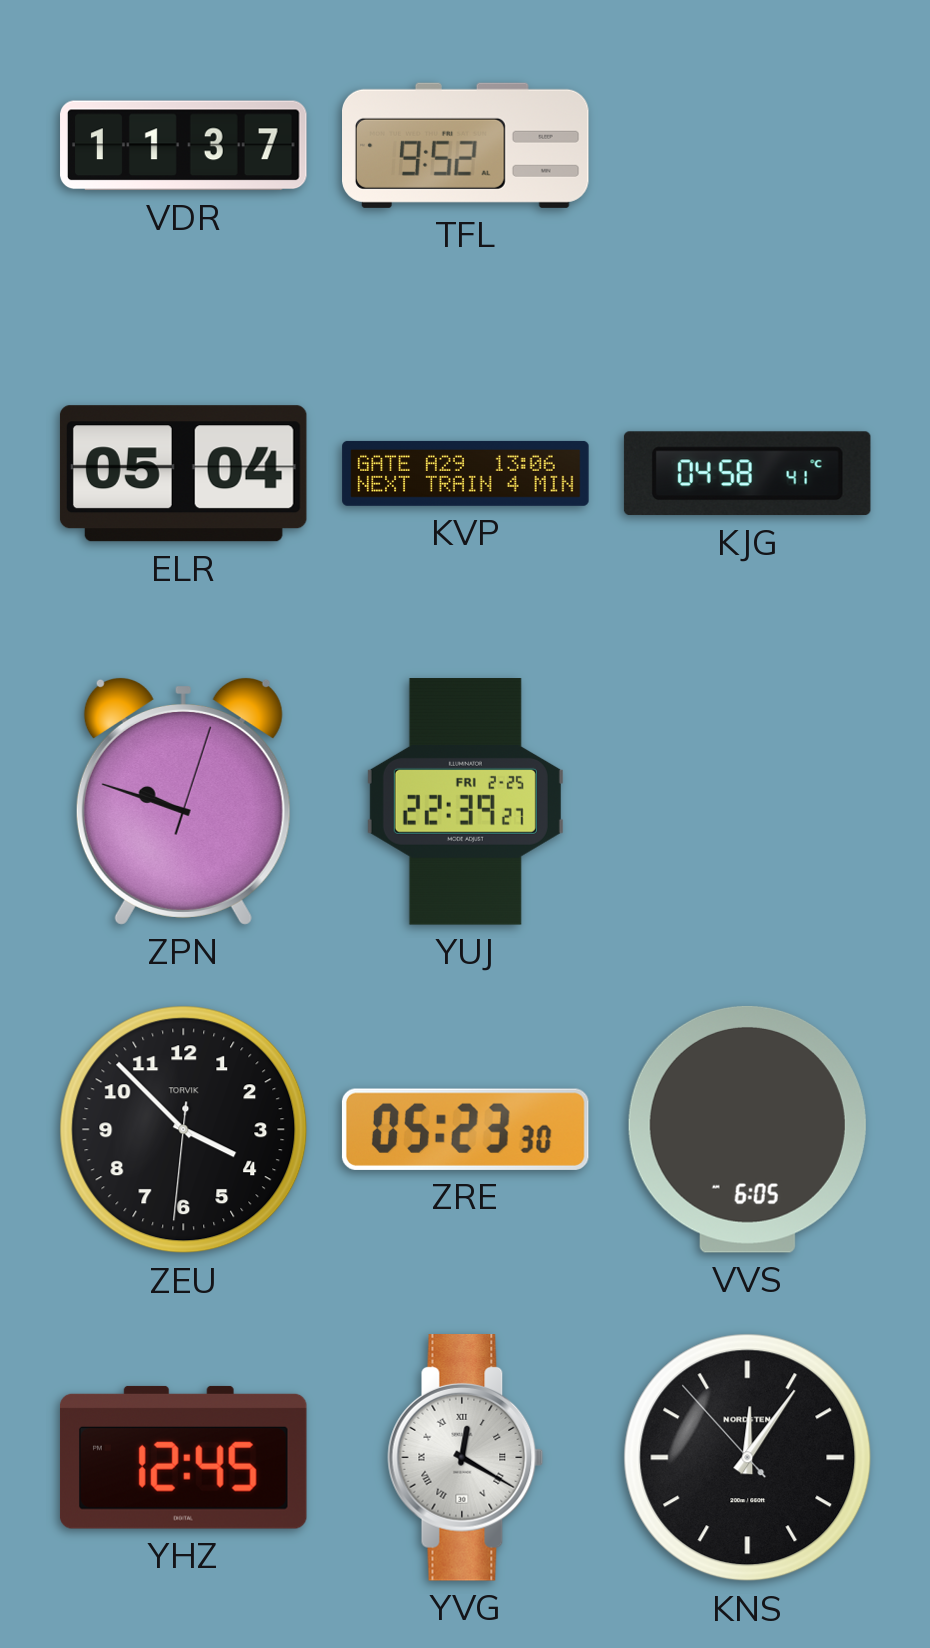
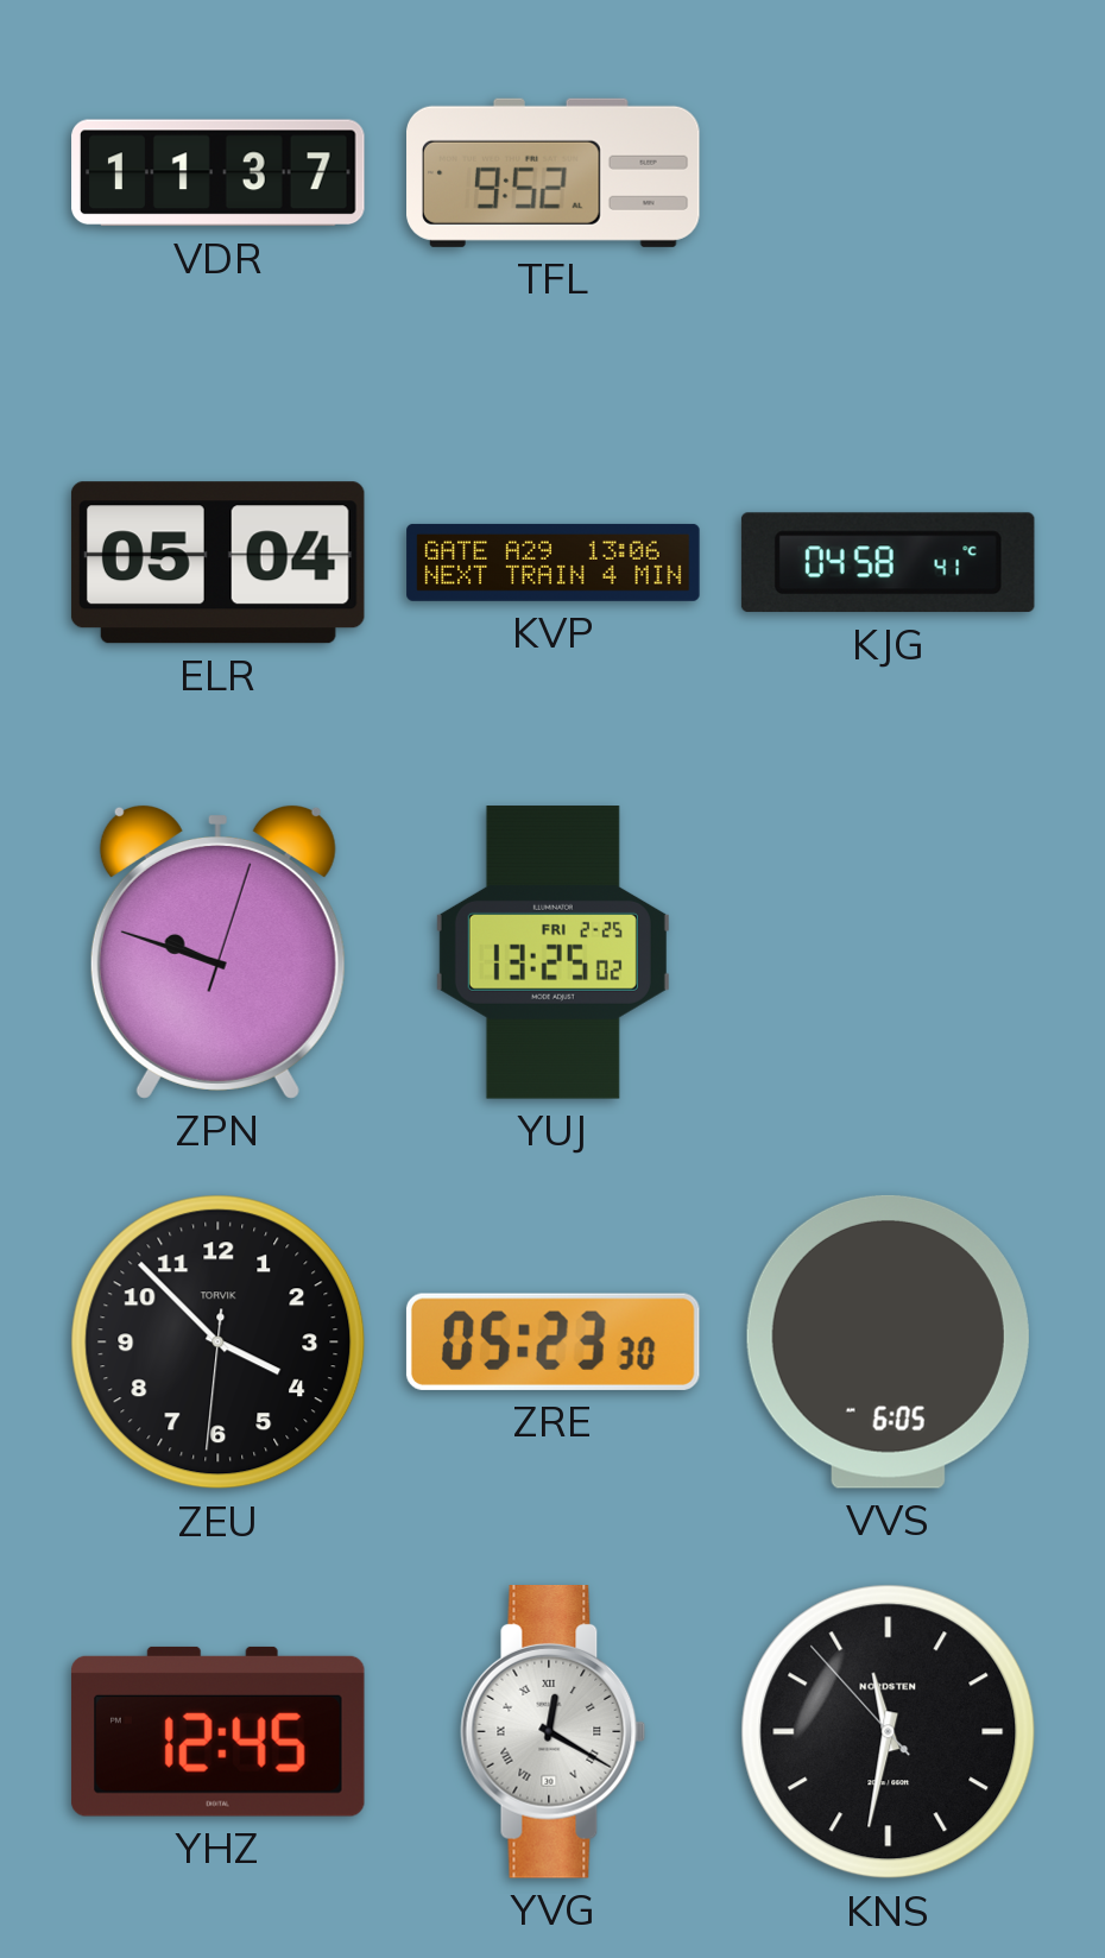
YUJ: 22:39 -> 13:25 (552, 953)
KNS: 12:05 -> 11:31 (889, 1732)
